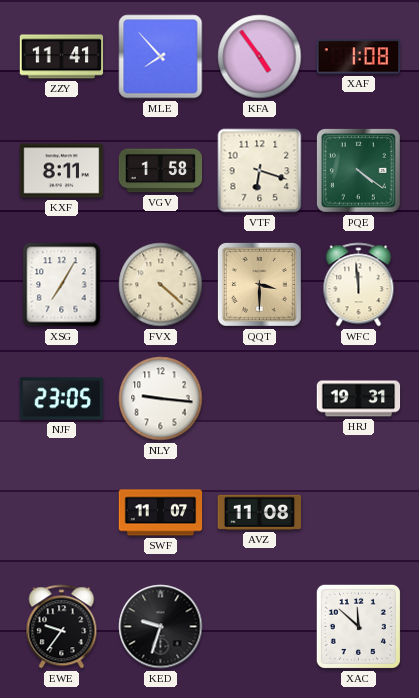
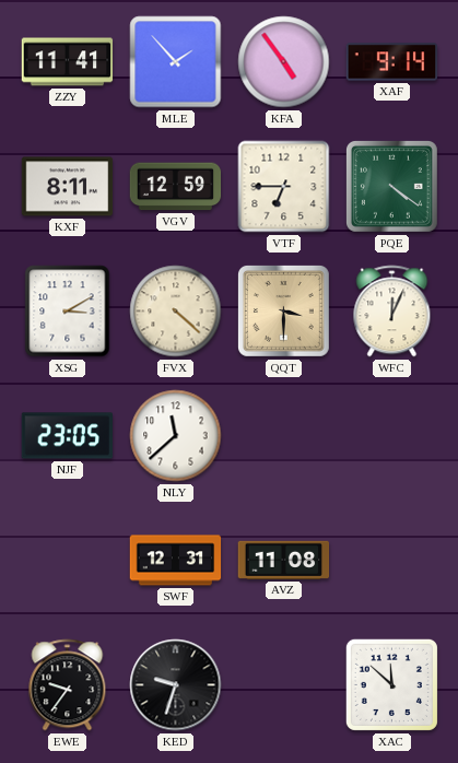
MLE: 7:53 -> 1:53 (176, 62)
XAF: 1:08 -> 9:14 (392, 62)
VGV: 1:58 -> 12:59 (176, 187)
VTF: 6:18 -> 6:45 (284, 187)
XSG: 7:05 -> 3:10 (68, 312)
WFC: 11:59 -> 12:04 (392, 312)
NLY: 9:16 -> 11:38 (176, 436)
HRJ: 19:31 -> none (359, 399)
SWF: 11:07 -> 12:31 (176, 561)
